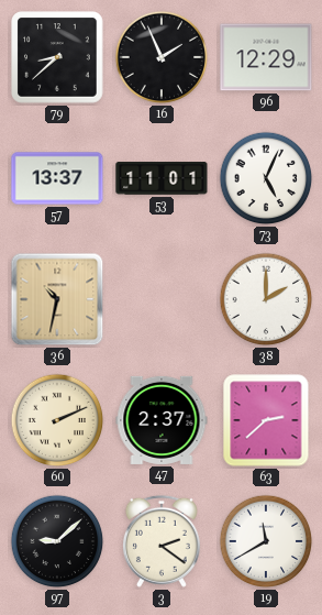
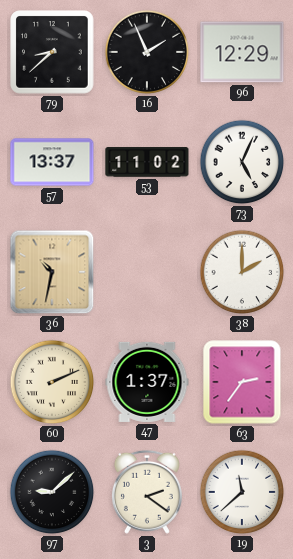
53: 11:01 -> 11:02 (147, 162)
47: 2:37 -> 1:37 (147, 382)
63: 2:38 -> 2:36 (242, 382)
19: 11:40 -> 11:38 (242, 492)
